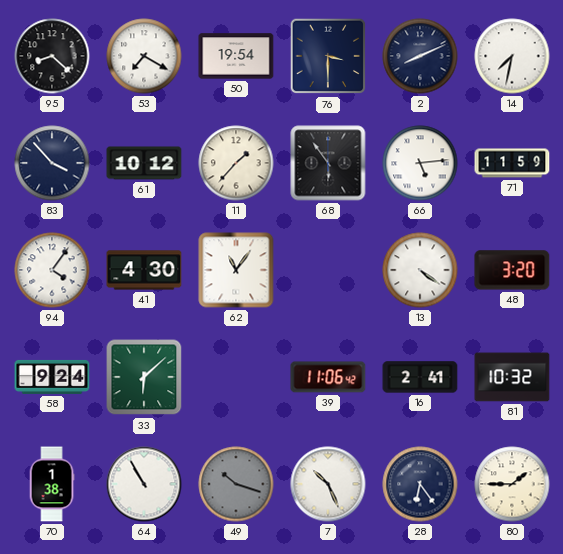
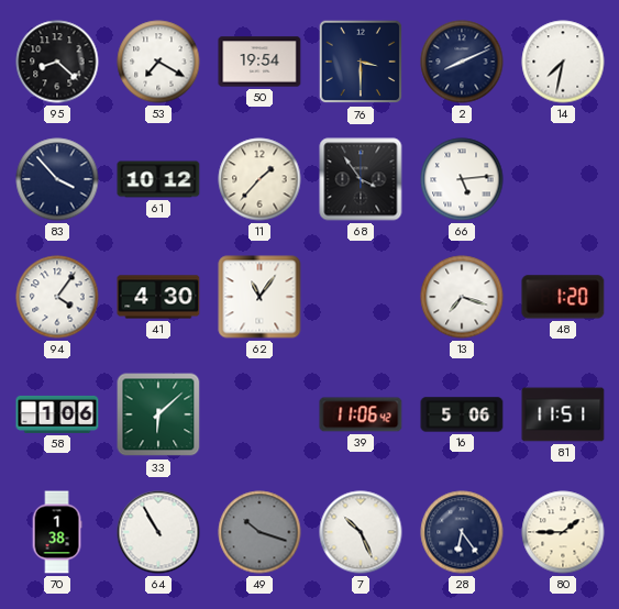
68: 5:54 -> 3:54 (361, 179)
71: 11:59 -> none (512, 163)
13: 4:21 -> 7:18 (462, 297)
48: 3:20 -> 1:20 (563, 297)
58: 9:24 -> 1:06 (57, 414)
16: 2:41 -> 5:06 (462, 414)
81: 10:32 -> 11:51 (563, 414)
